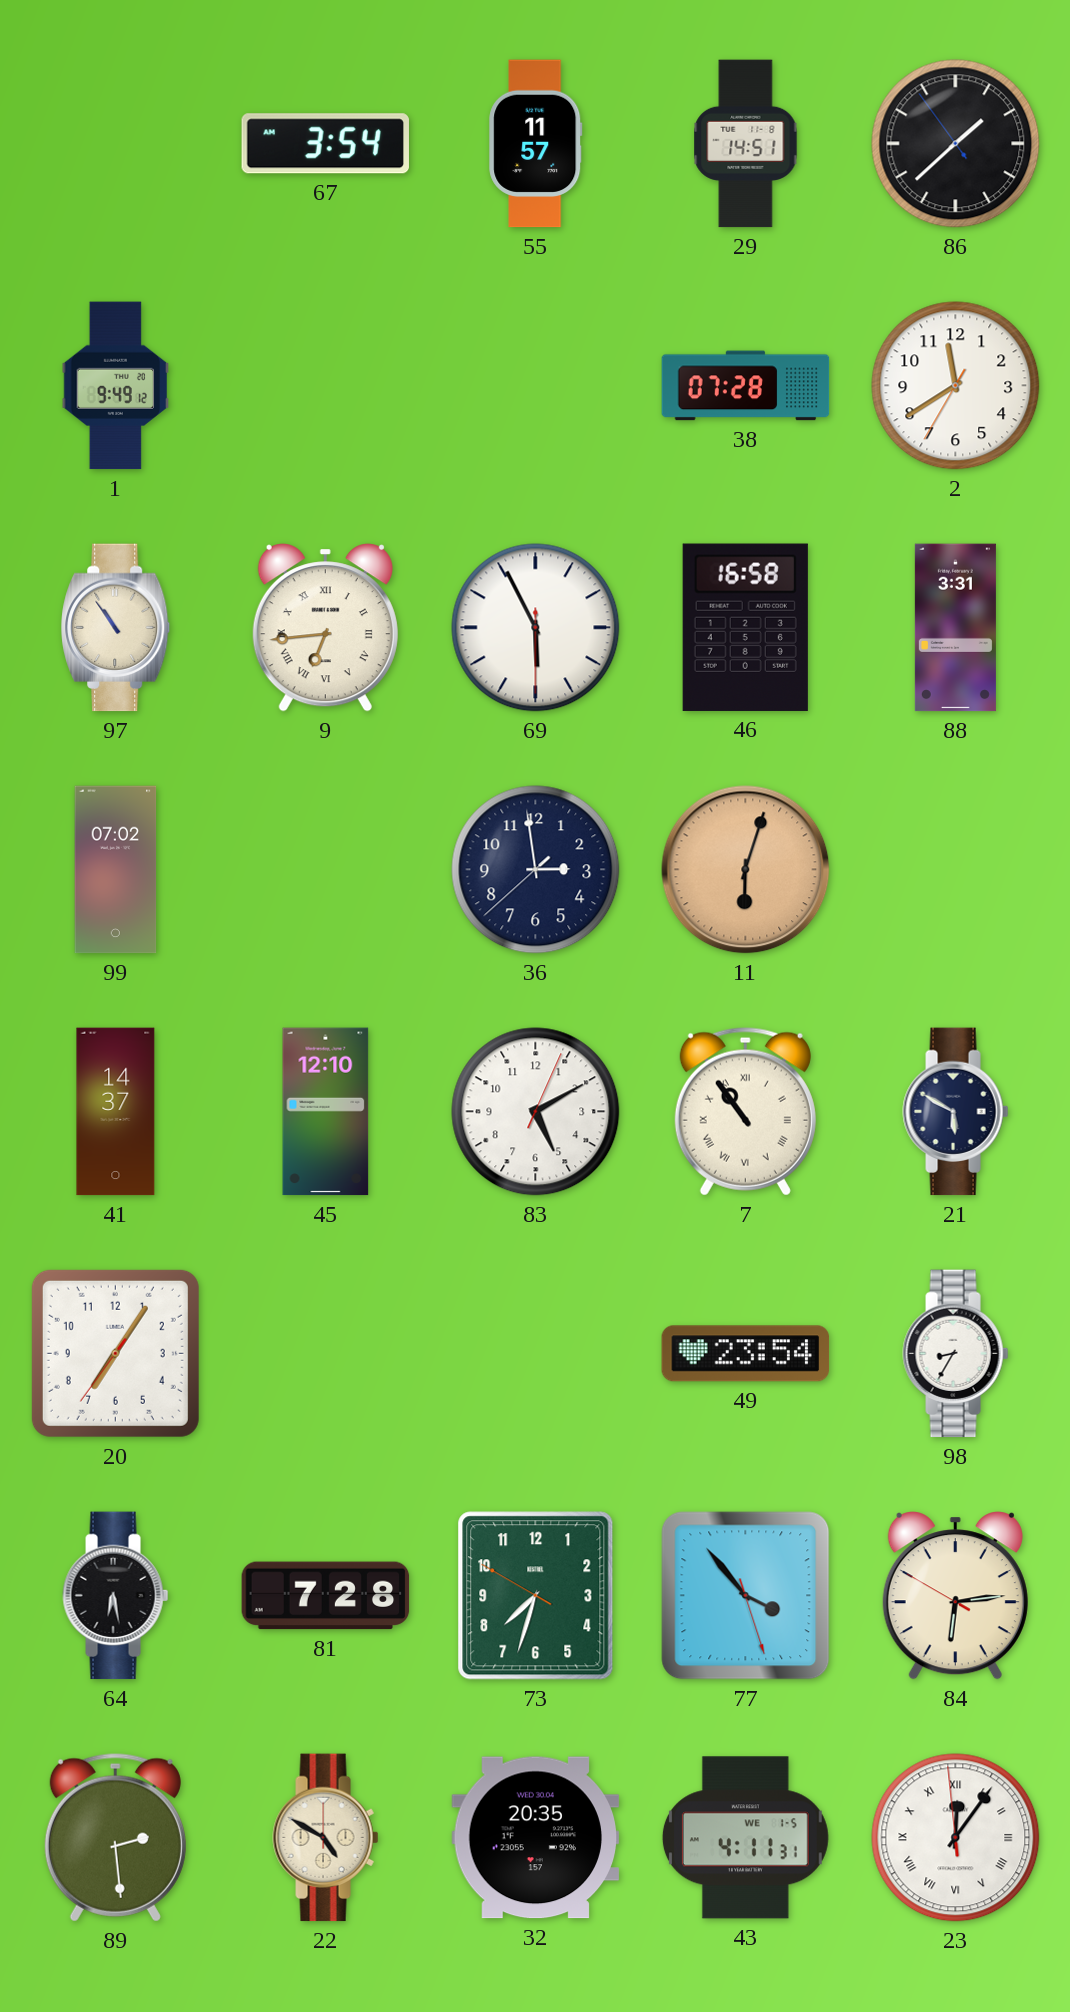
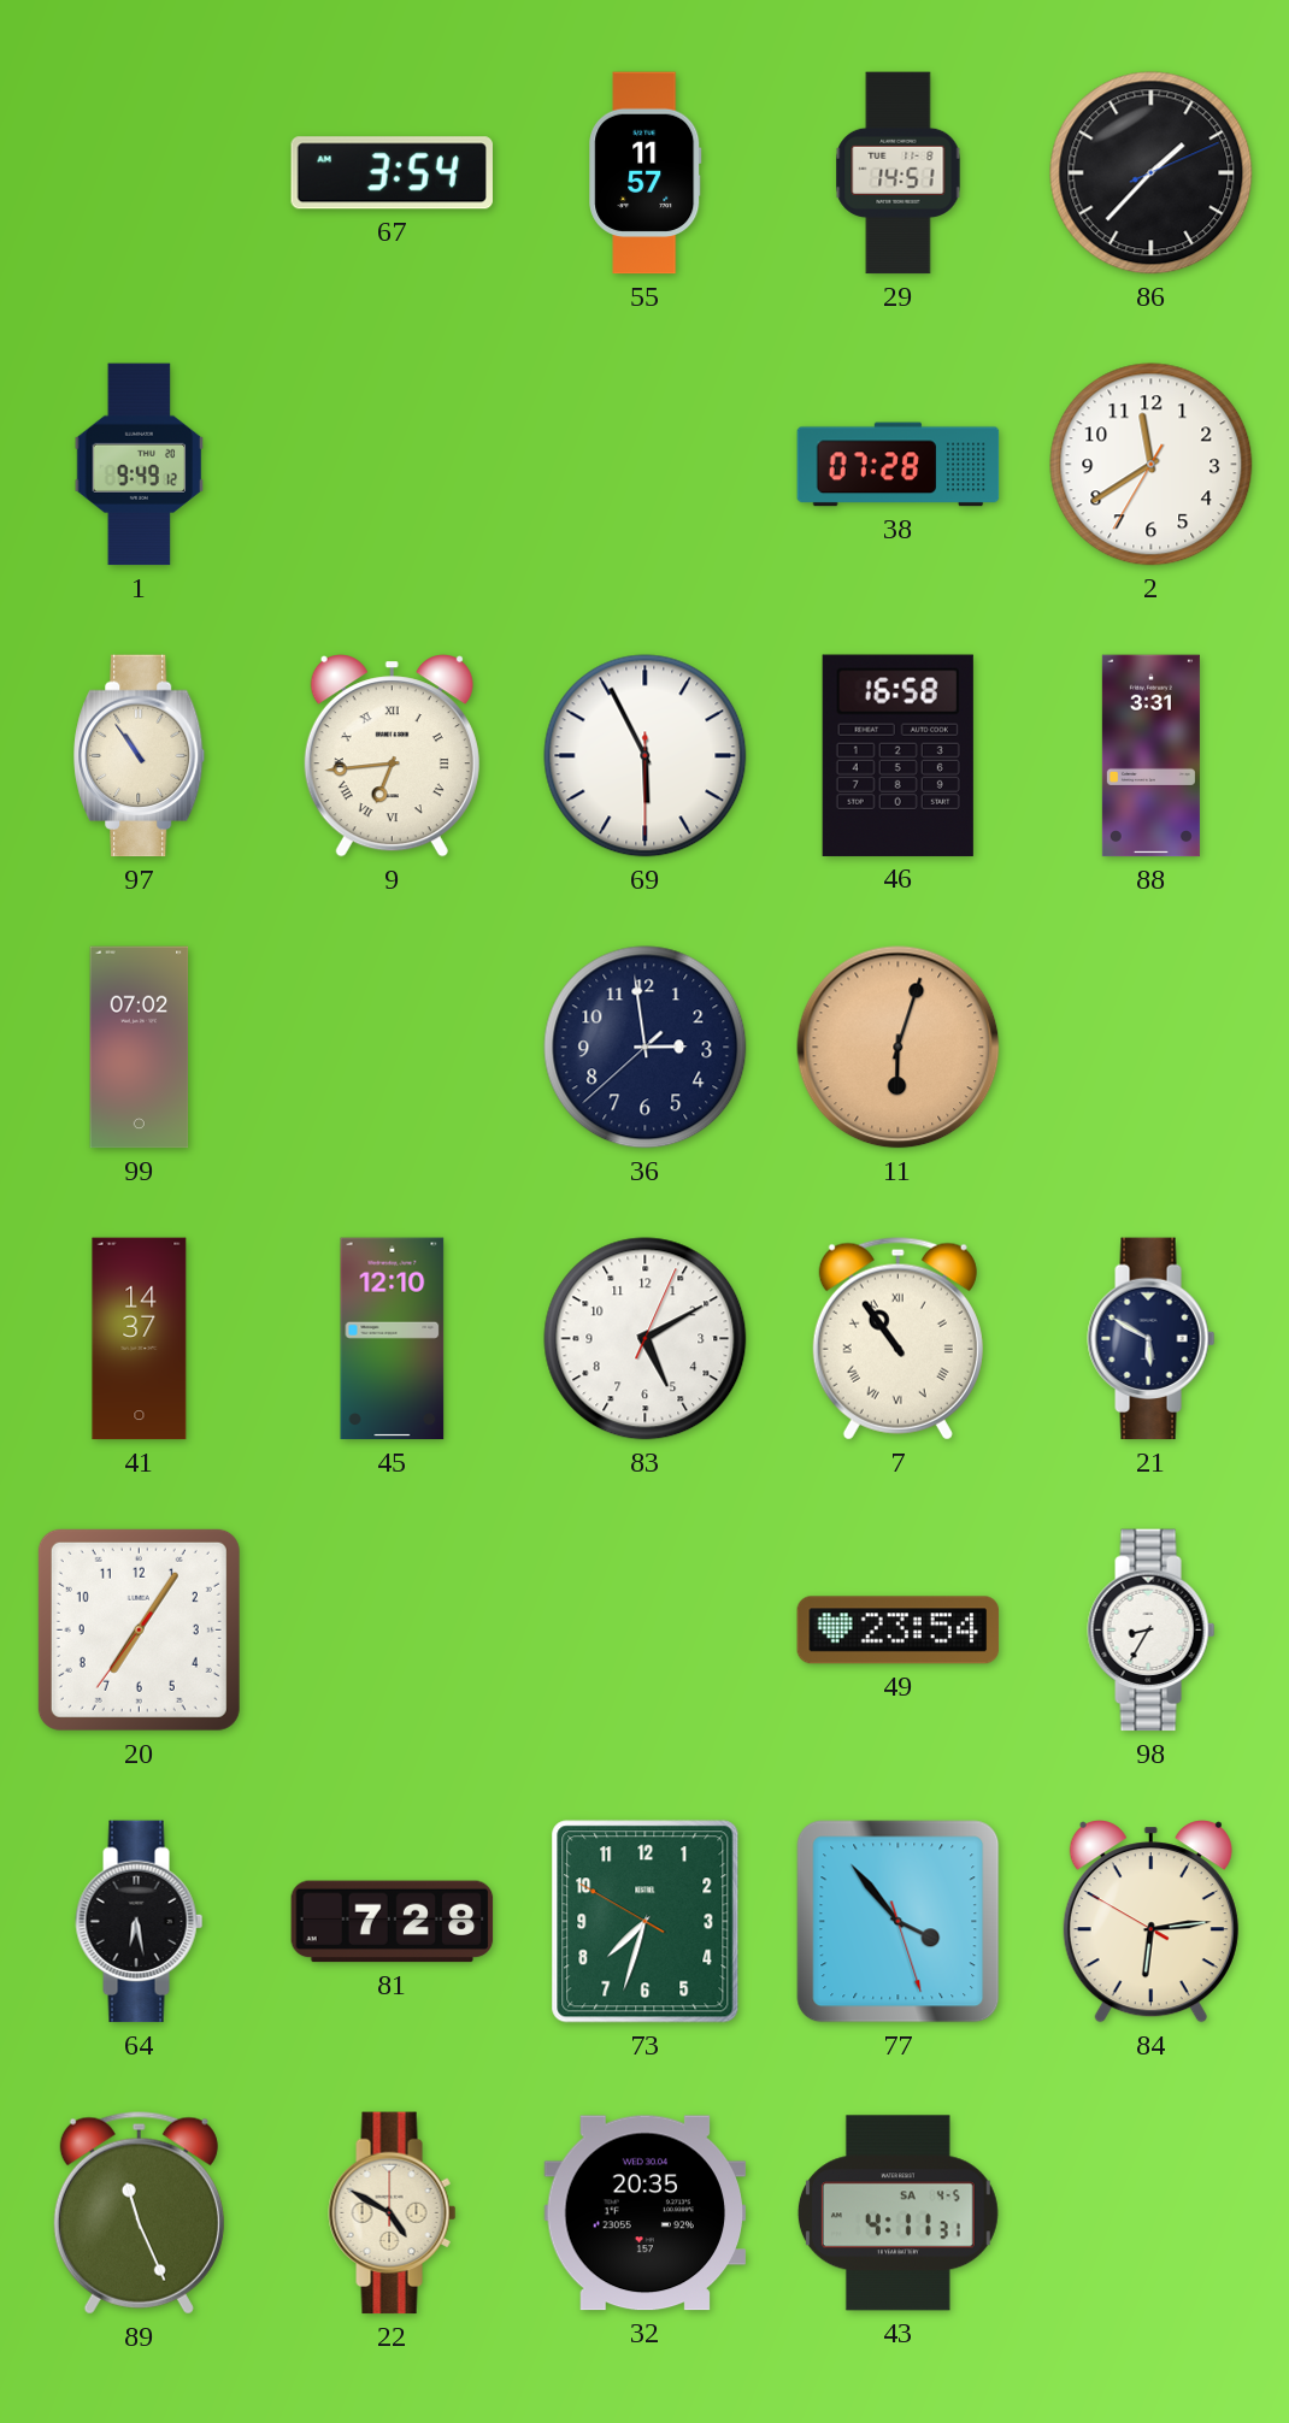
86: 1:37:54 -> 1:37:11 (1152, 173)
89: 2:29 -> 11:26 (139, 2213)
43 date: WE 1-5 -> SA 4-5 (897, 2213)
23: 12:05 -> none (956, 1838)
